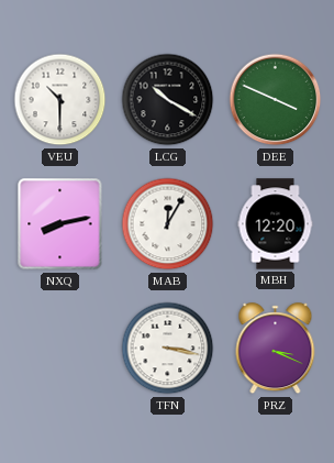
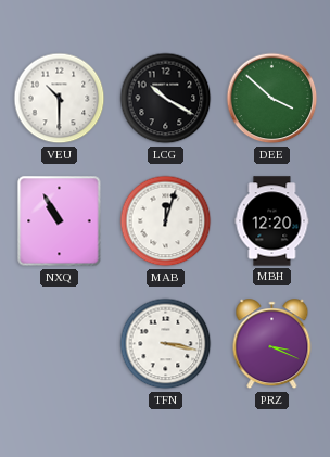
DEE: 3:49 -> 3:52 (272, 99)
NXQ: 8:13 -> 10:55 (60, 221)
MAB: 12:05 -> 12:03 (166, 221)
